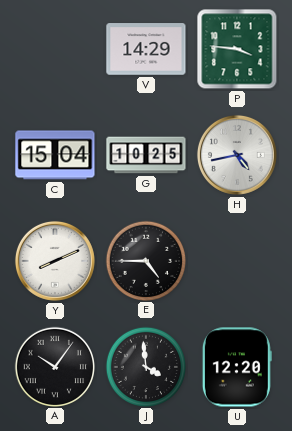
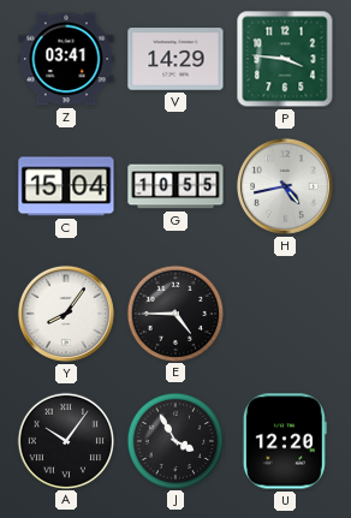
Z: none -> 03:41 (66, 59)
G: 10:25 -> 10:55 (175, 186)
Y: 8:11 -> 8:06 (66, 314)
J: 3:59 -> 3:55 (174, 440)
